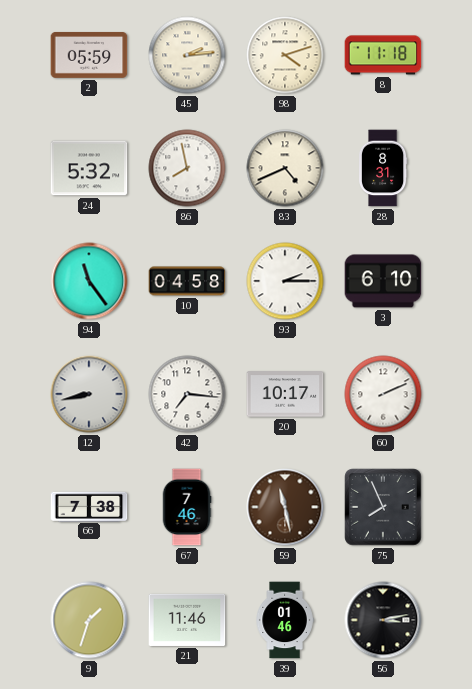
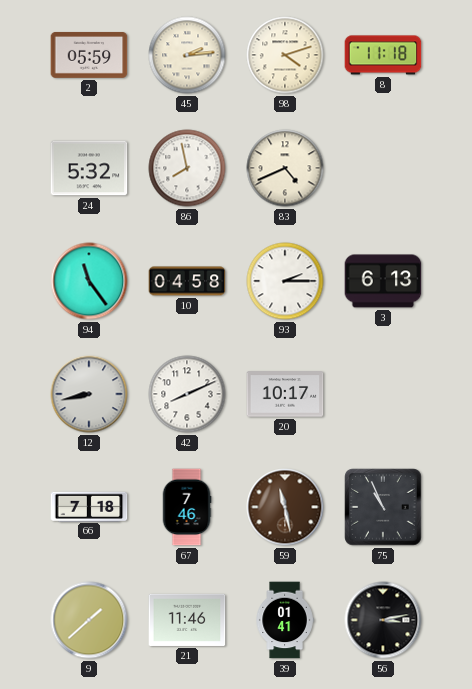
28: 8:31 -> none (383, 168)
3: 6:10 -> 6:13 (383, 281)
42: 7:16 -> 8:11 (187, 394)
60: 2:11 -> none (383, 394)
66: 7:38 -> 7:18 (89, 506)
75: 7:56 -> 10:56 (383, 507)
9: 1:33 -> 1:38 (89, 620)
39: 01:46 -> 01:41 (285, 620)
